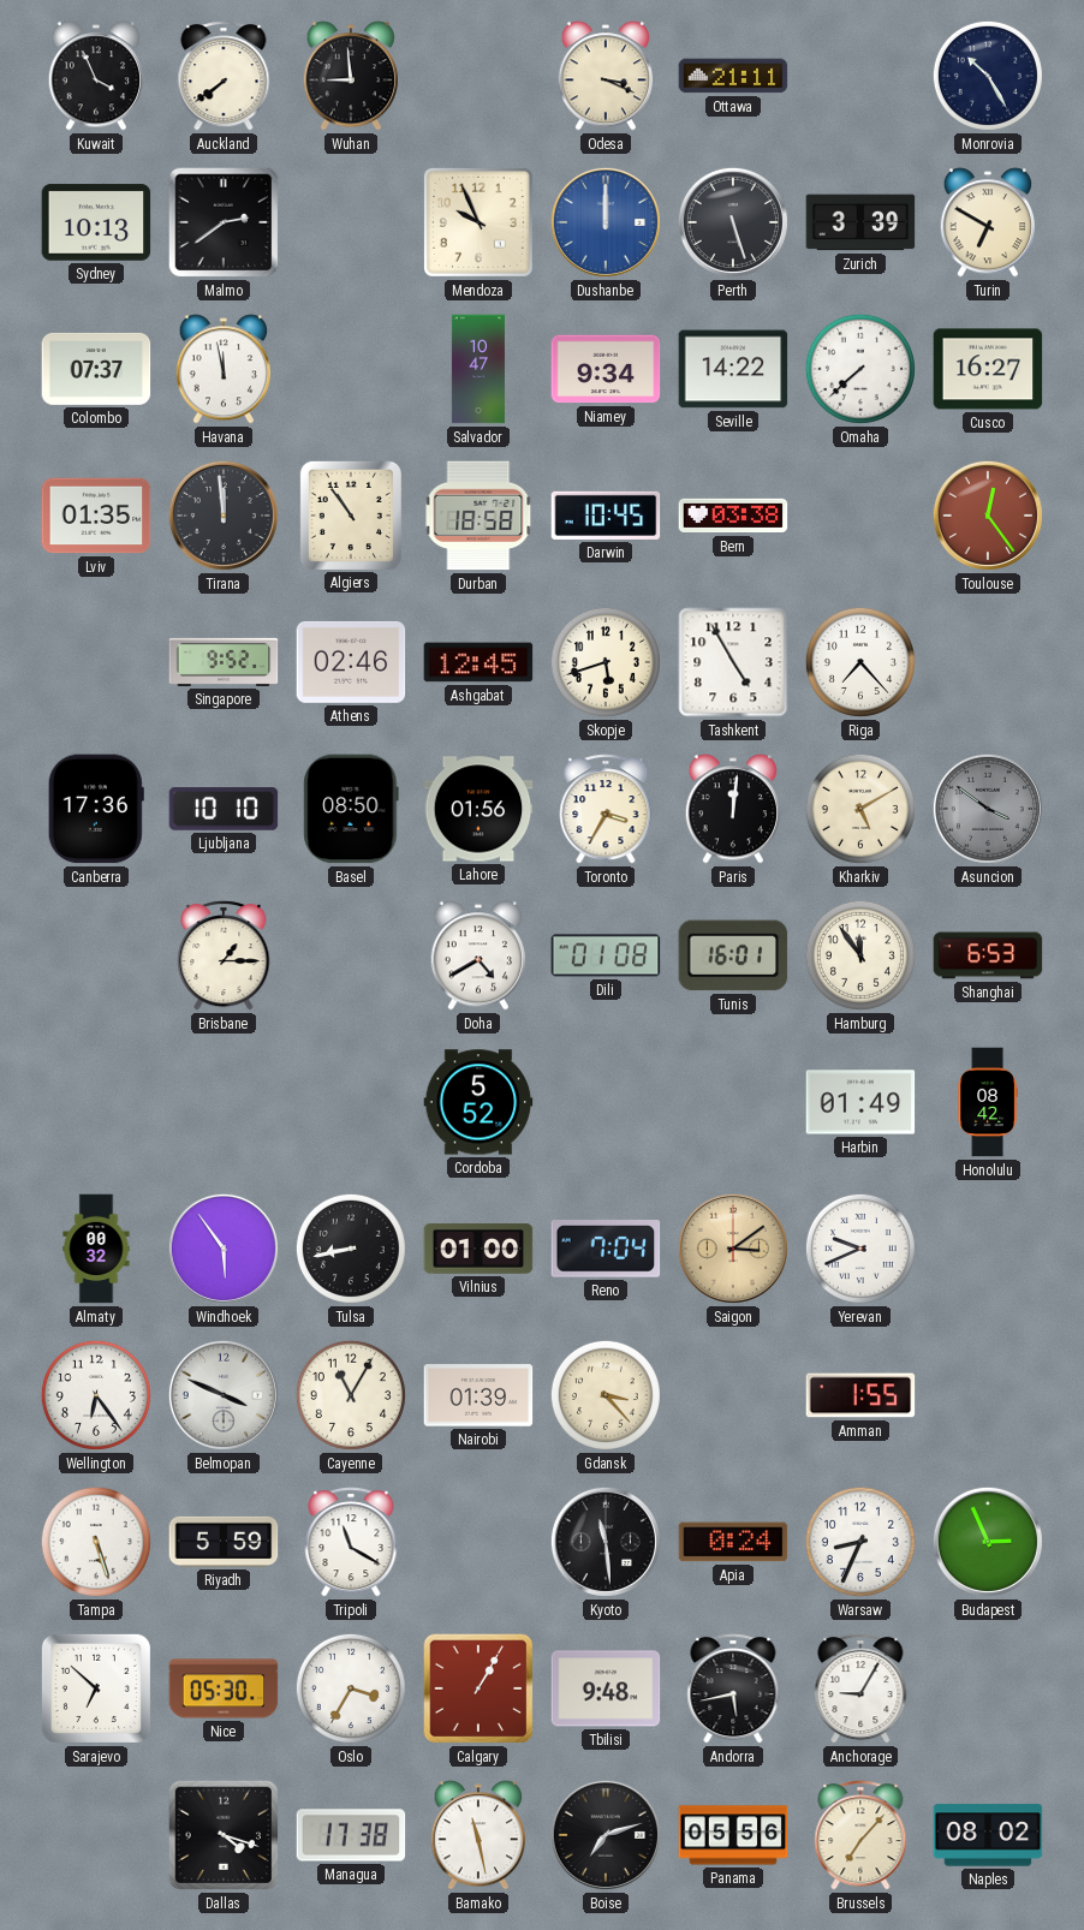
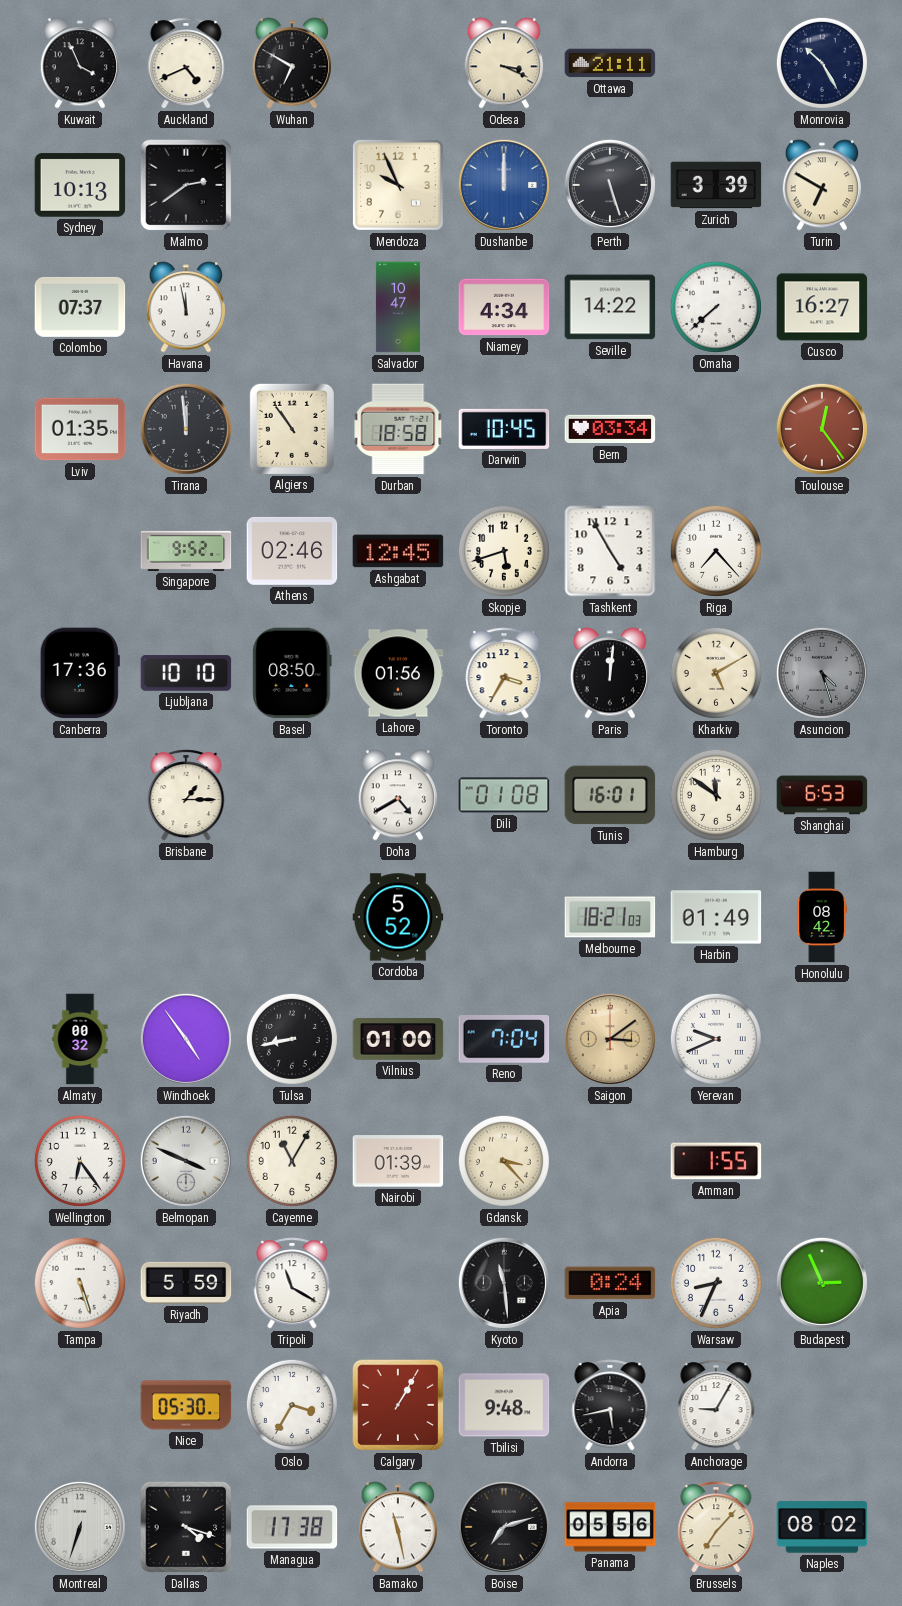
Auckland: 7:39 -> 4:41 (186, 63)
Wuhan: 8:59 -> 6:50 (292, 63)
Niamey: 9:34 -> 4:34 (504, 307)
Bern: 03:38 -> 03:34 (610, 429)
Asuncion: 3:51 -> 4:27 (822, 673)
Hamburg: 11:54 -> 11:51 (716, 795)
Melbourne: none -> 18:21 (610, 917)
Windhoek: 5:54 -> 4:54 (186, 1039)
Sarajevo: 6:52 -> none (96, 1688)
Montreal: none -> 6:33 (80, 1527)
